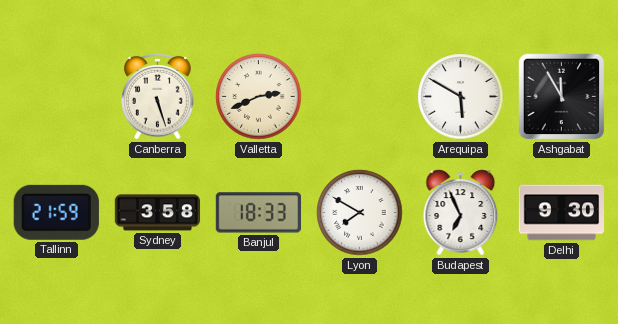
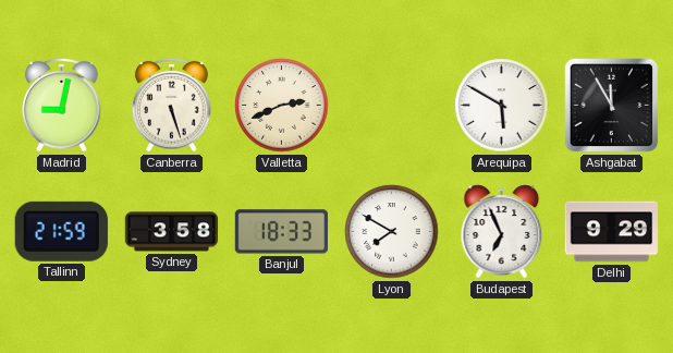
Madrid: none -> 9:02 (62, 105)
Delhi: 9:30 -> 9:29 (612, 232)
